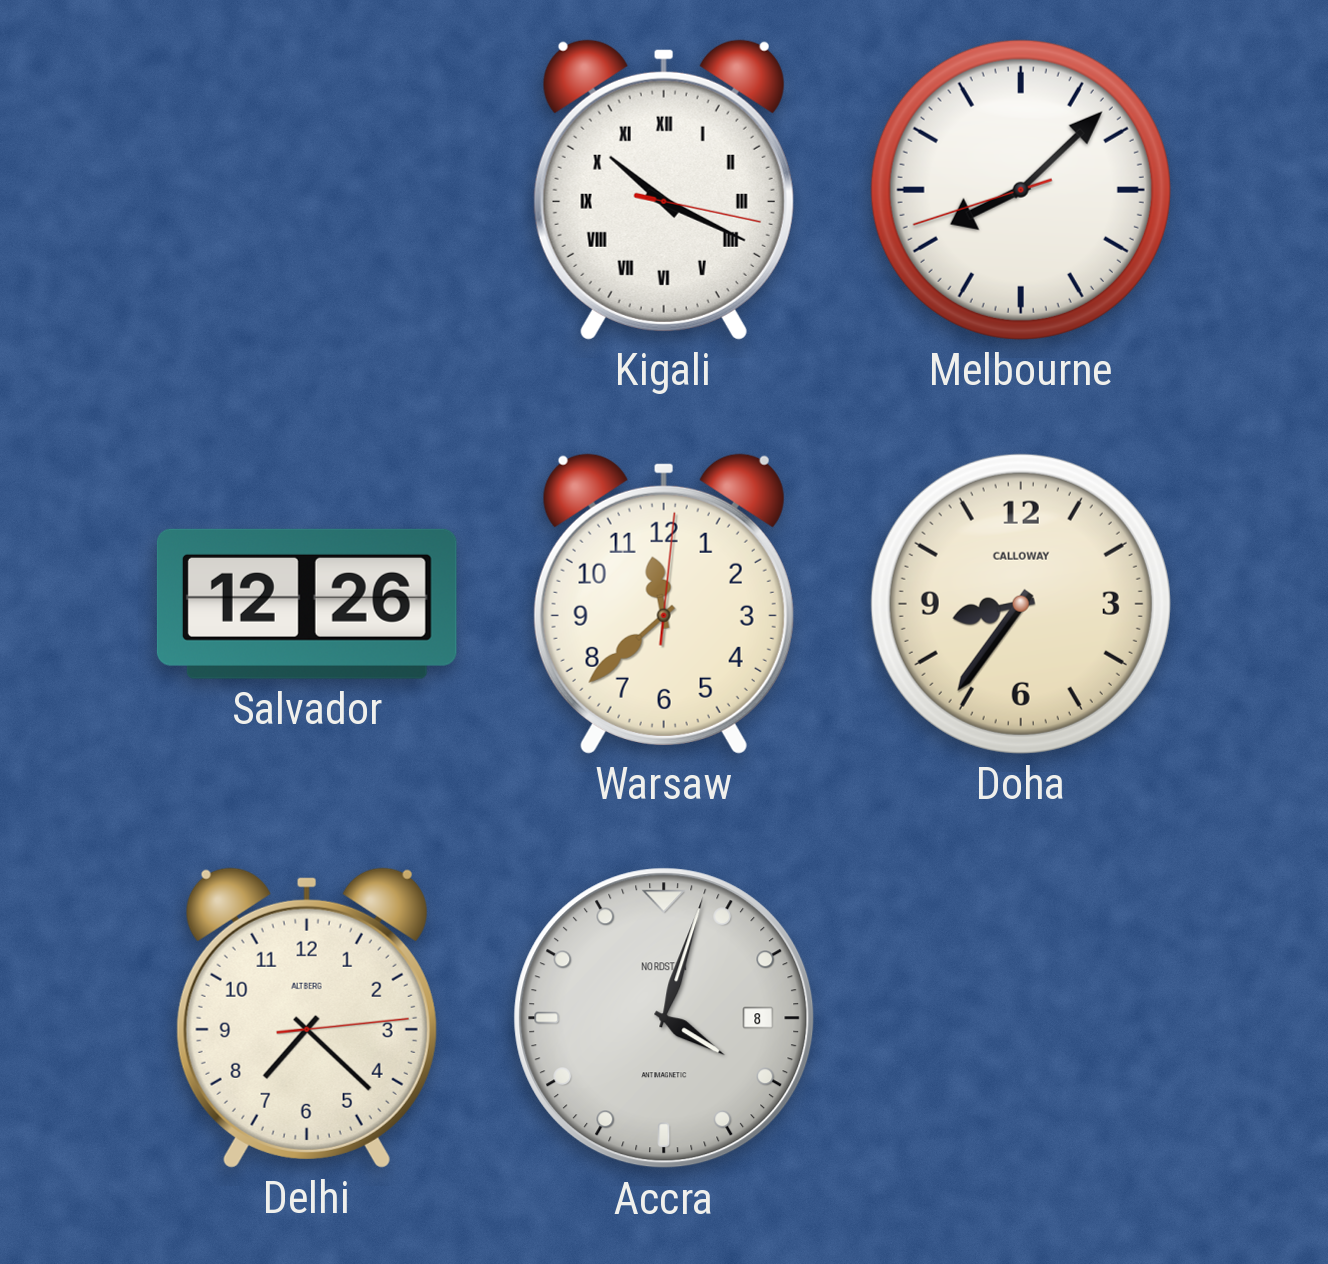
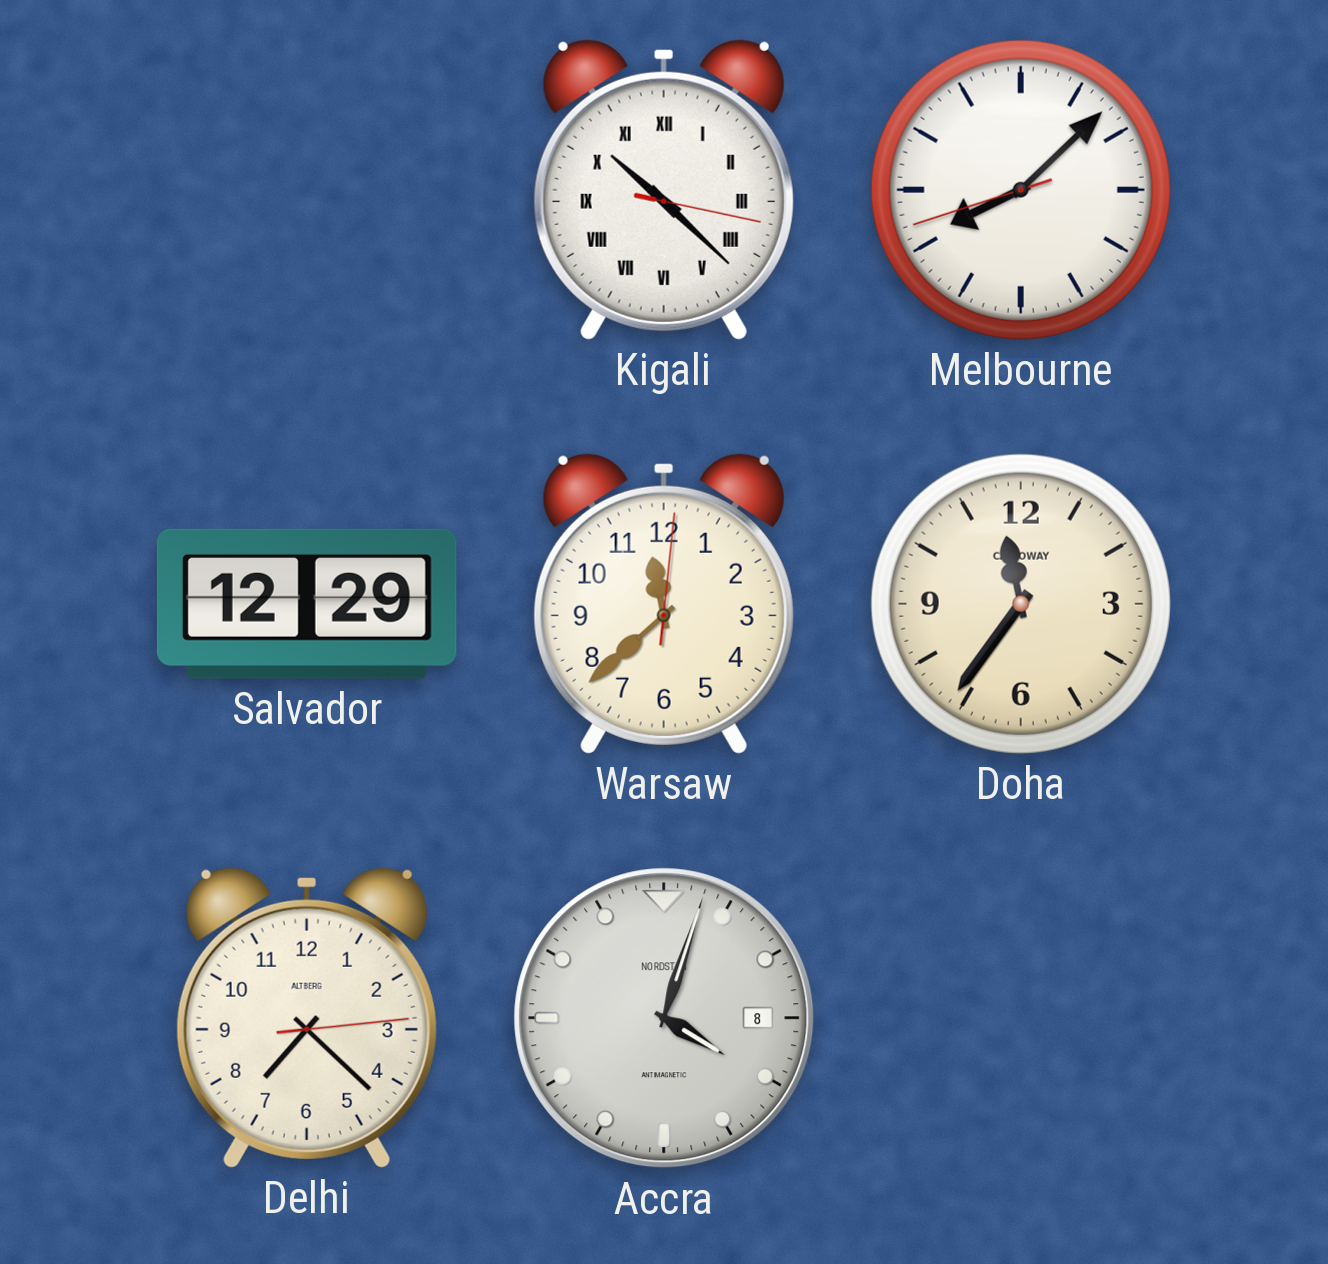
Kigali: 10:19 -> 10:22 (664, 190)
Salvador: 12:26 -> 12:29 (307, 604)
Doha: 8:36 -> 11:36 (1021, 604)
